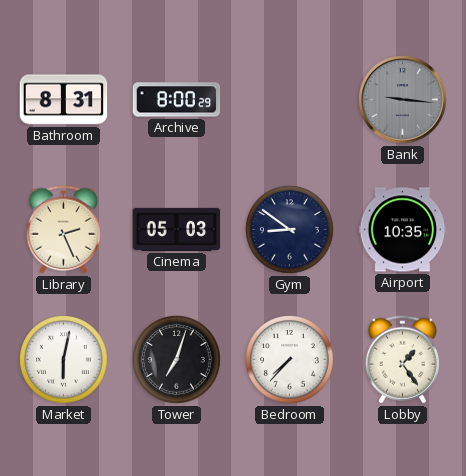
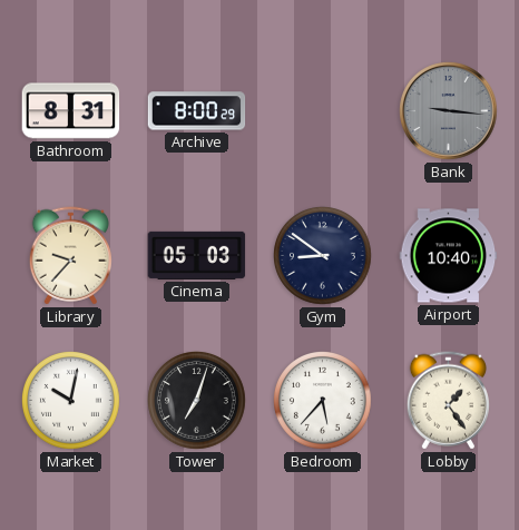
Library: 2:26 -> 9:37 (70, 256)
Airport: 10:35 -> 10:40 (449, 256)
Market: 6:02 -> 10:02 (71, 401)
Bedroom: 7:37 -> 5:37 (323, 401)
